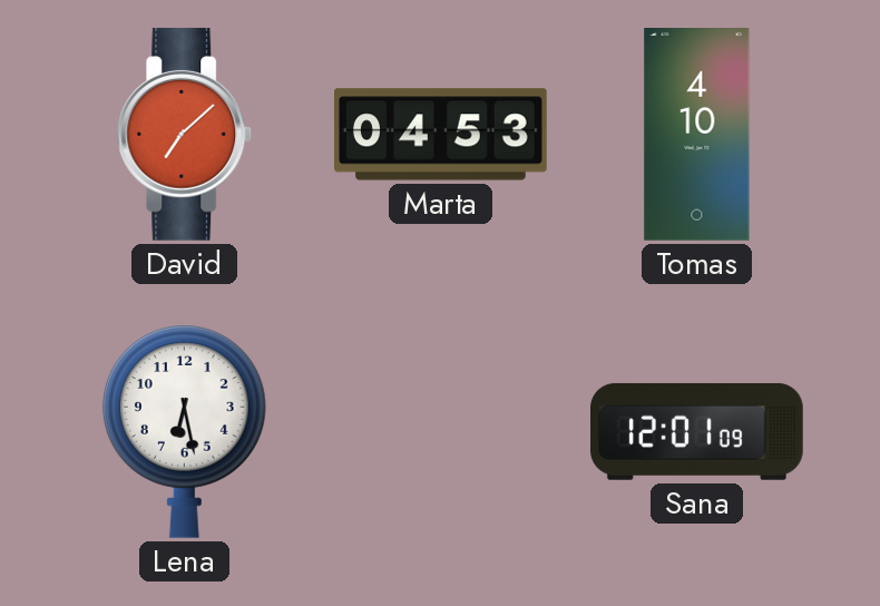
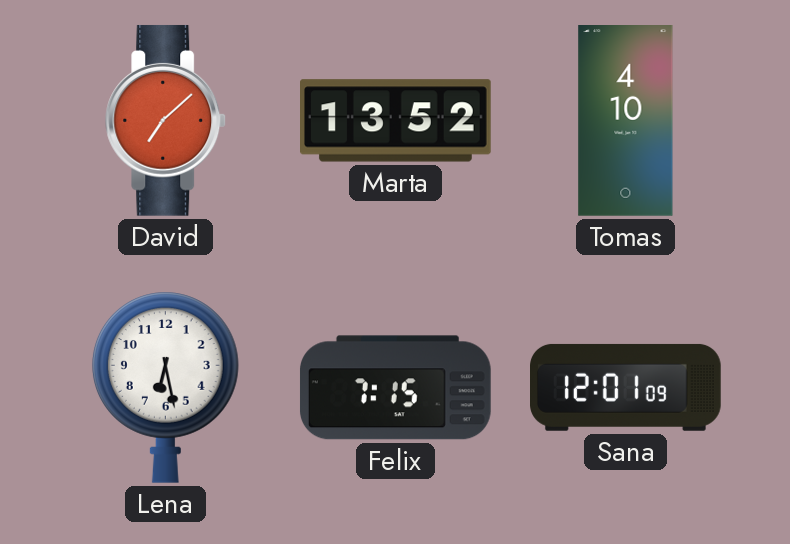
Marta: 04:53 -> 13:52 (396, 121)
Felix: none -> 7:15 (395, 388)
